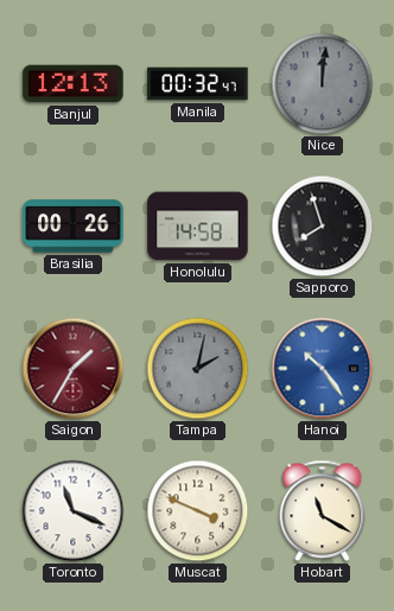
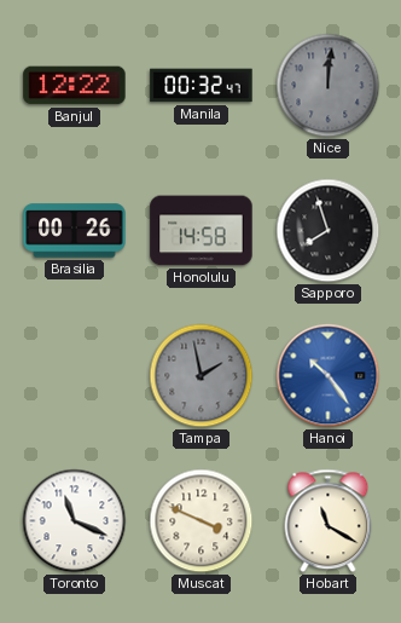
Banjul: 12:13 -> 12:22 (75, 86)
Saigon: 1:35 -> none (74, 369)
Tampa: 2:02 -> 1:58 (202, 376)
